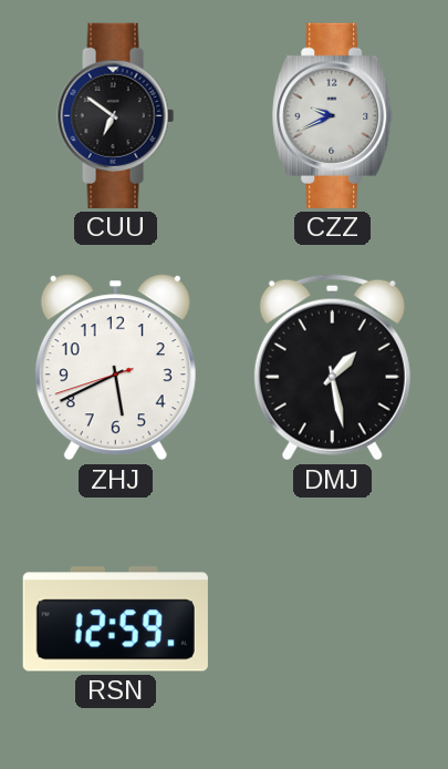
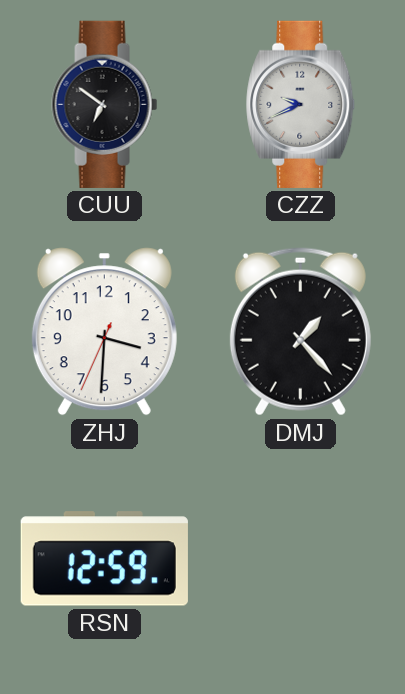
ZHJ: 5:40 -> 3:30 (104, 332)
DMJ: 1:28 -> 1:23 (300, 332)
